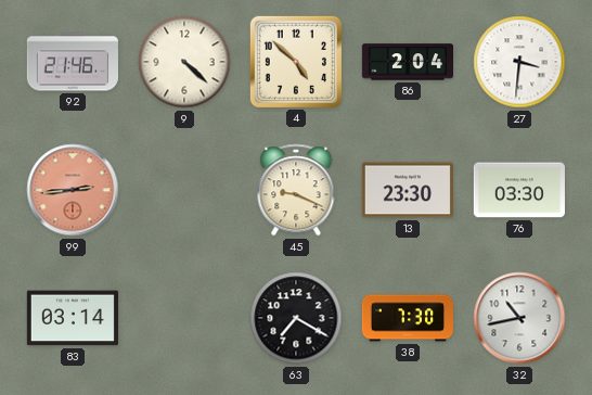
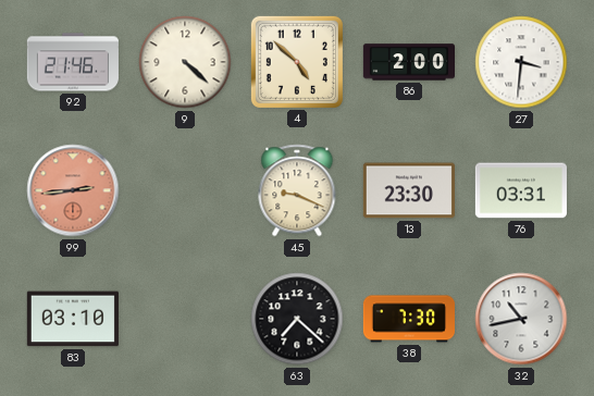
86: 2:04 -> 2:00 (408, 62)
76: 03:30 -> 03:31 (521, 190)
83: 03:14 -> 03:10 (73, 319)
63: 7:20 -> 7:22 (297, 319)
